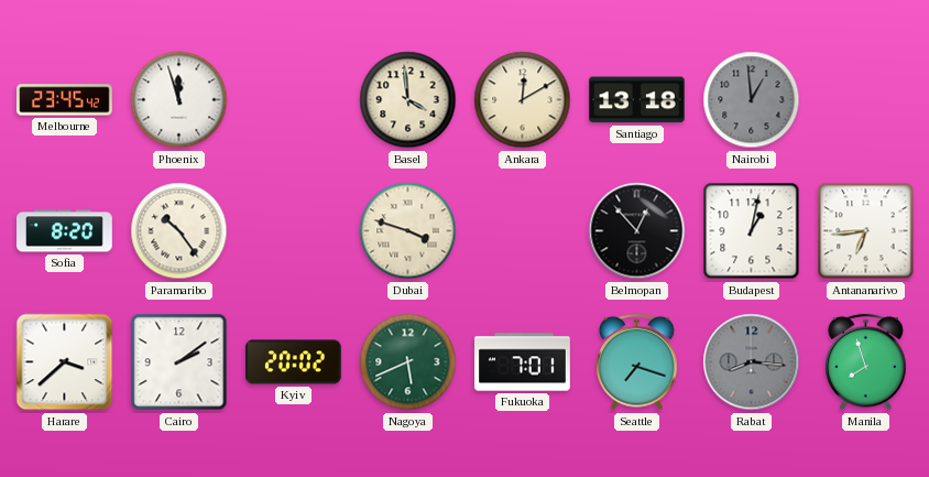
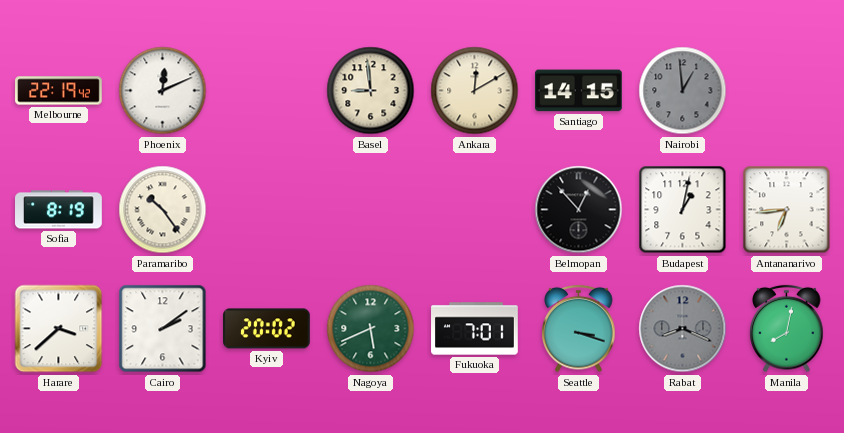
Melbourne: 23:45 -> 22:19 (59, 91)
Phoenix: 11:57 -> 12:11 (163, 91)
Basel: 3:59 -> 8:59 (371, 91)
Santiago: 13:18 -> 14:15 (579, 91)
Sofia: 8:20 -> 8:19 (59, 210)
Dubai: 3:48 -> none (408, 231)
Seattle: 7:18 -> 3:18 (579, 329)
Rabat: 8:16 -> 8:19 (683, 329)
Manila: 7:57 -> 8:02 (787, 329)
